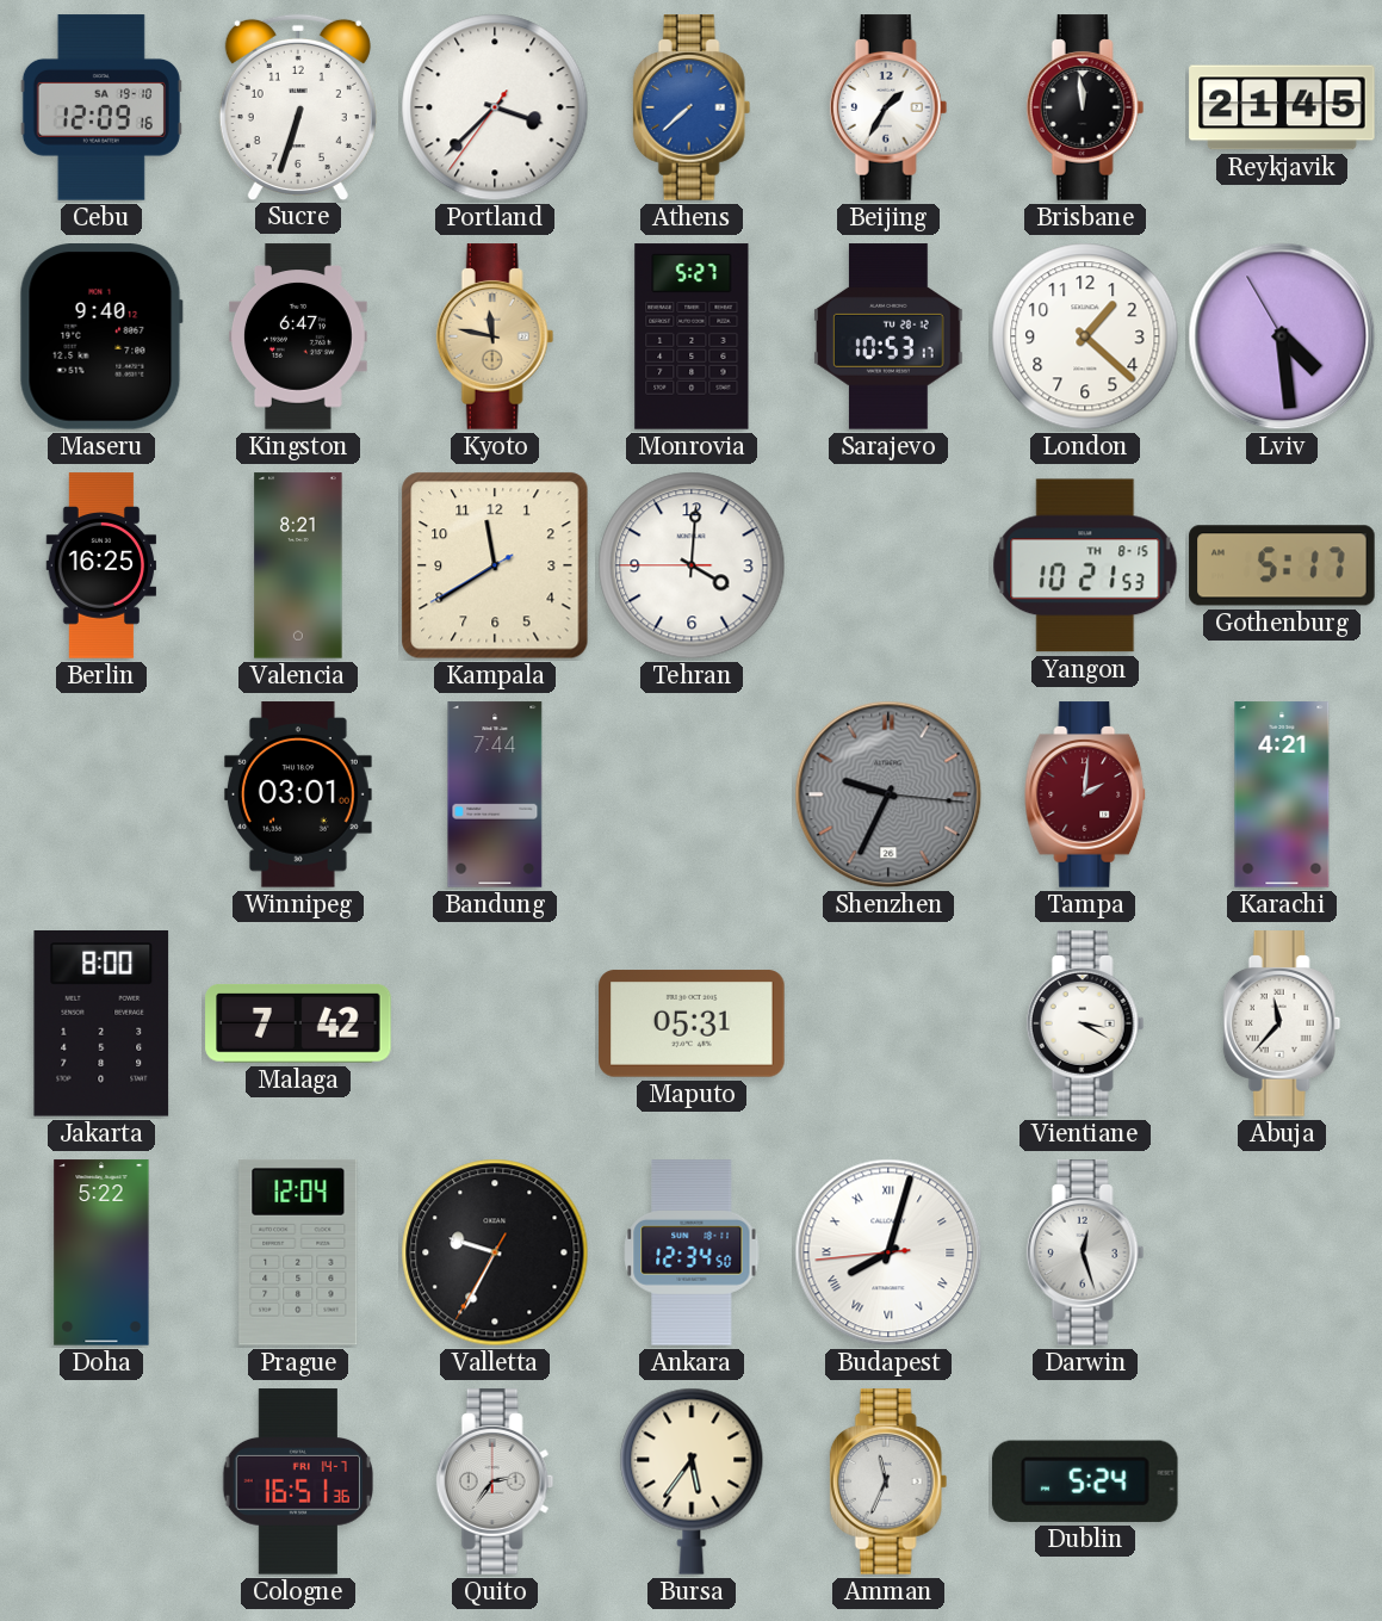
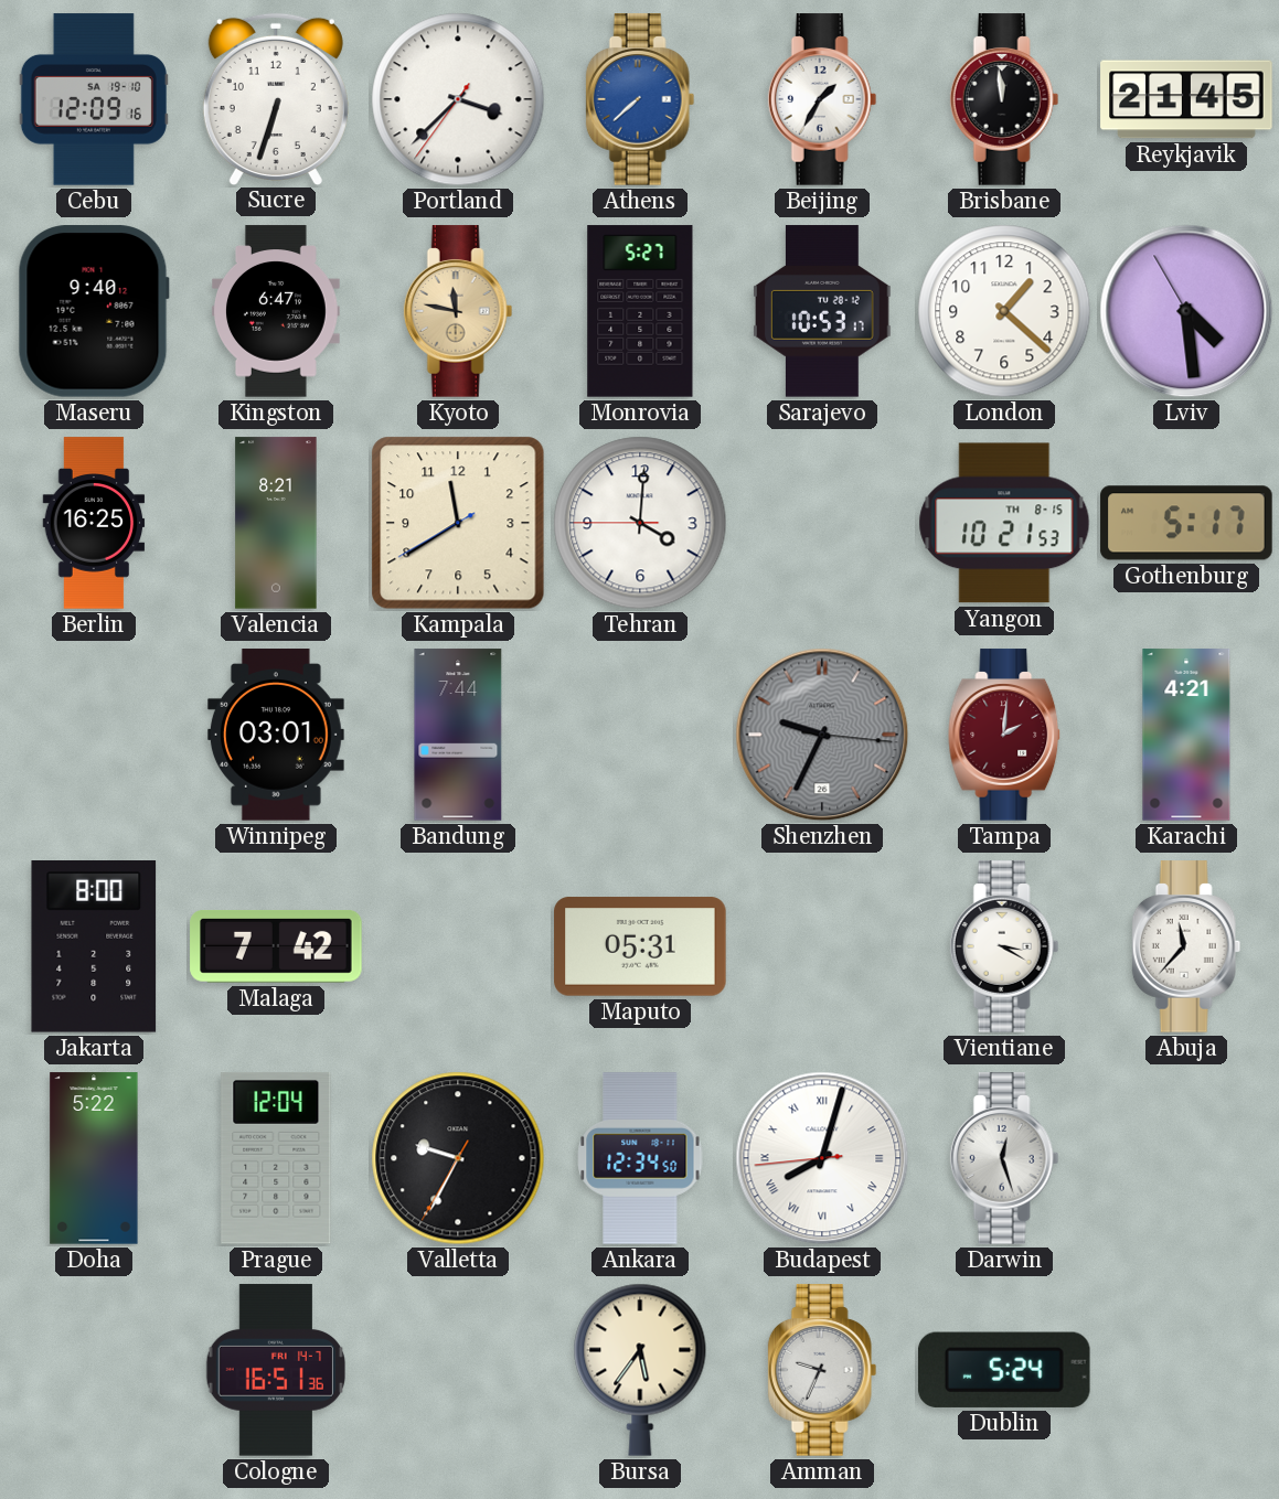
Quito: 2:36 -> none (495, 1481)
Amman: 11:34 -> 9:34 (822, 1370)
